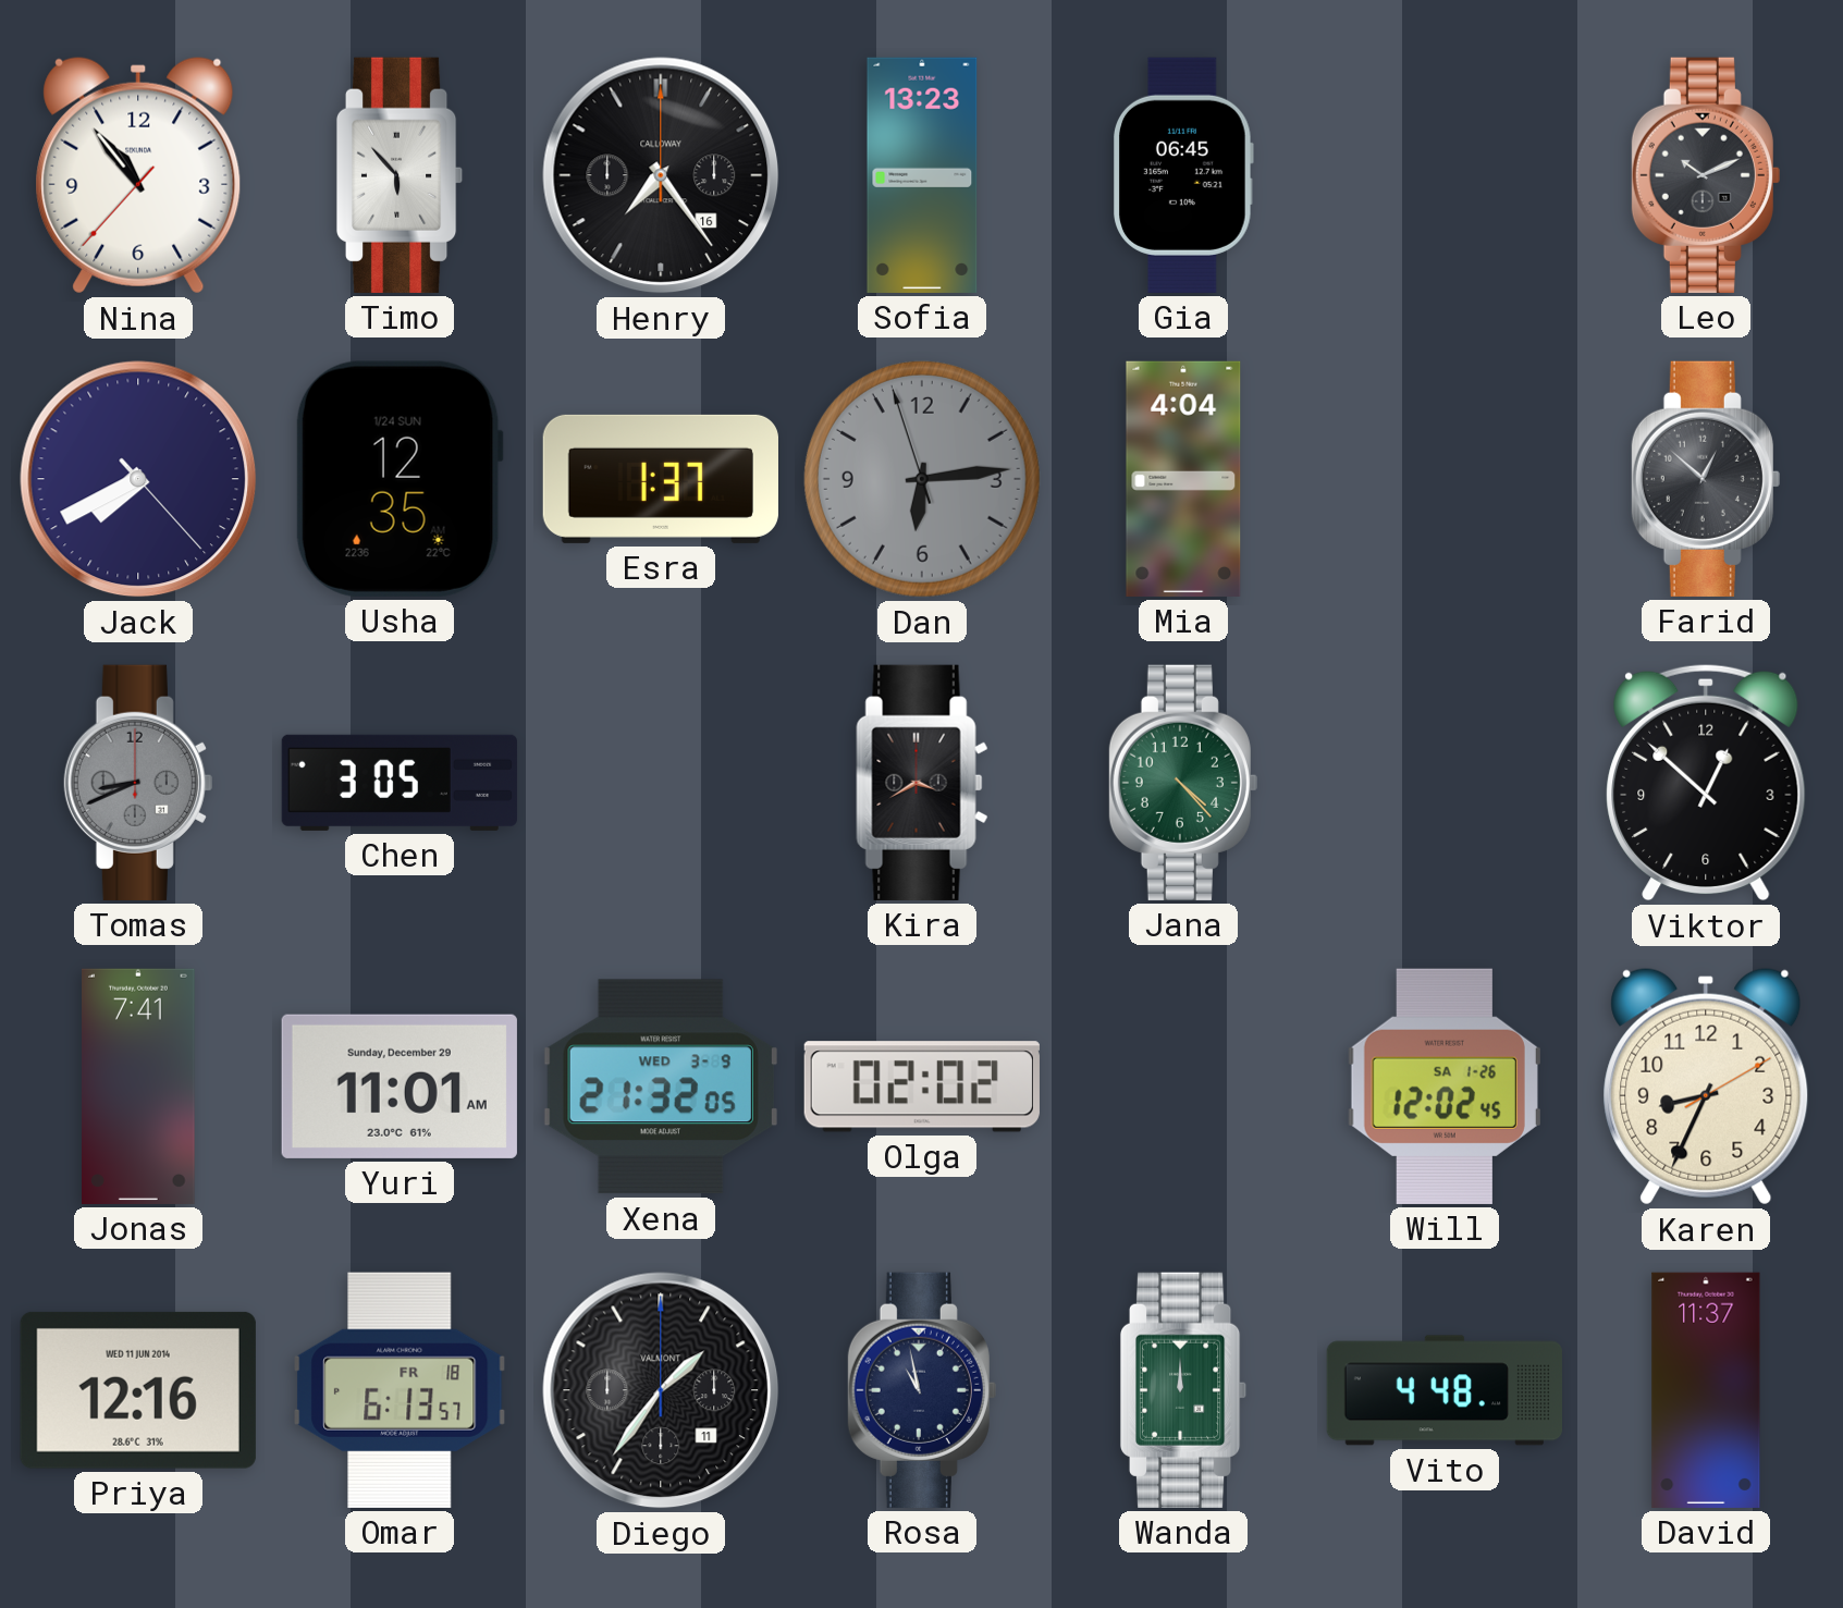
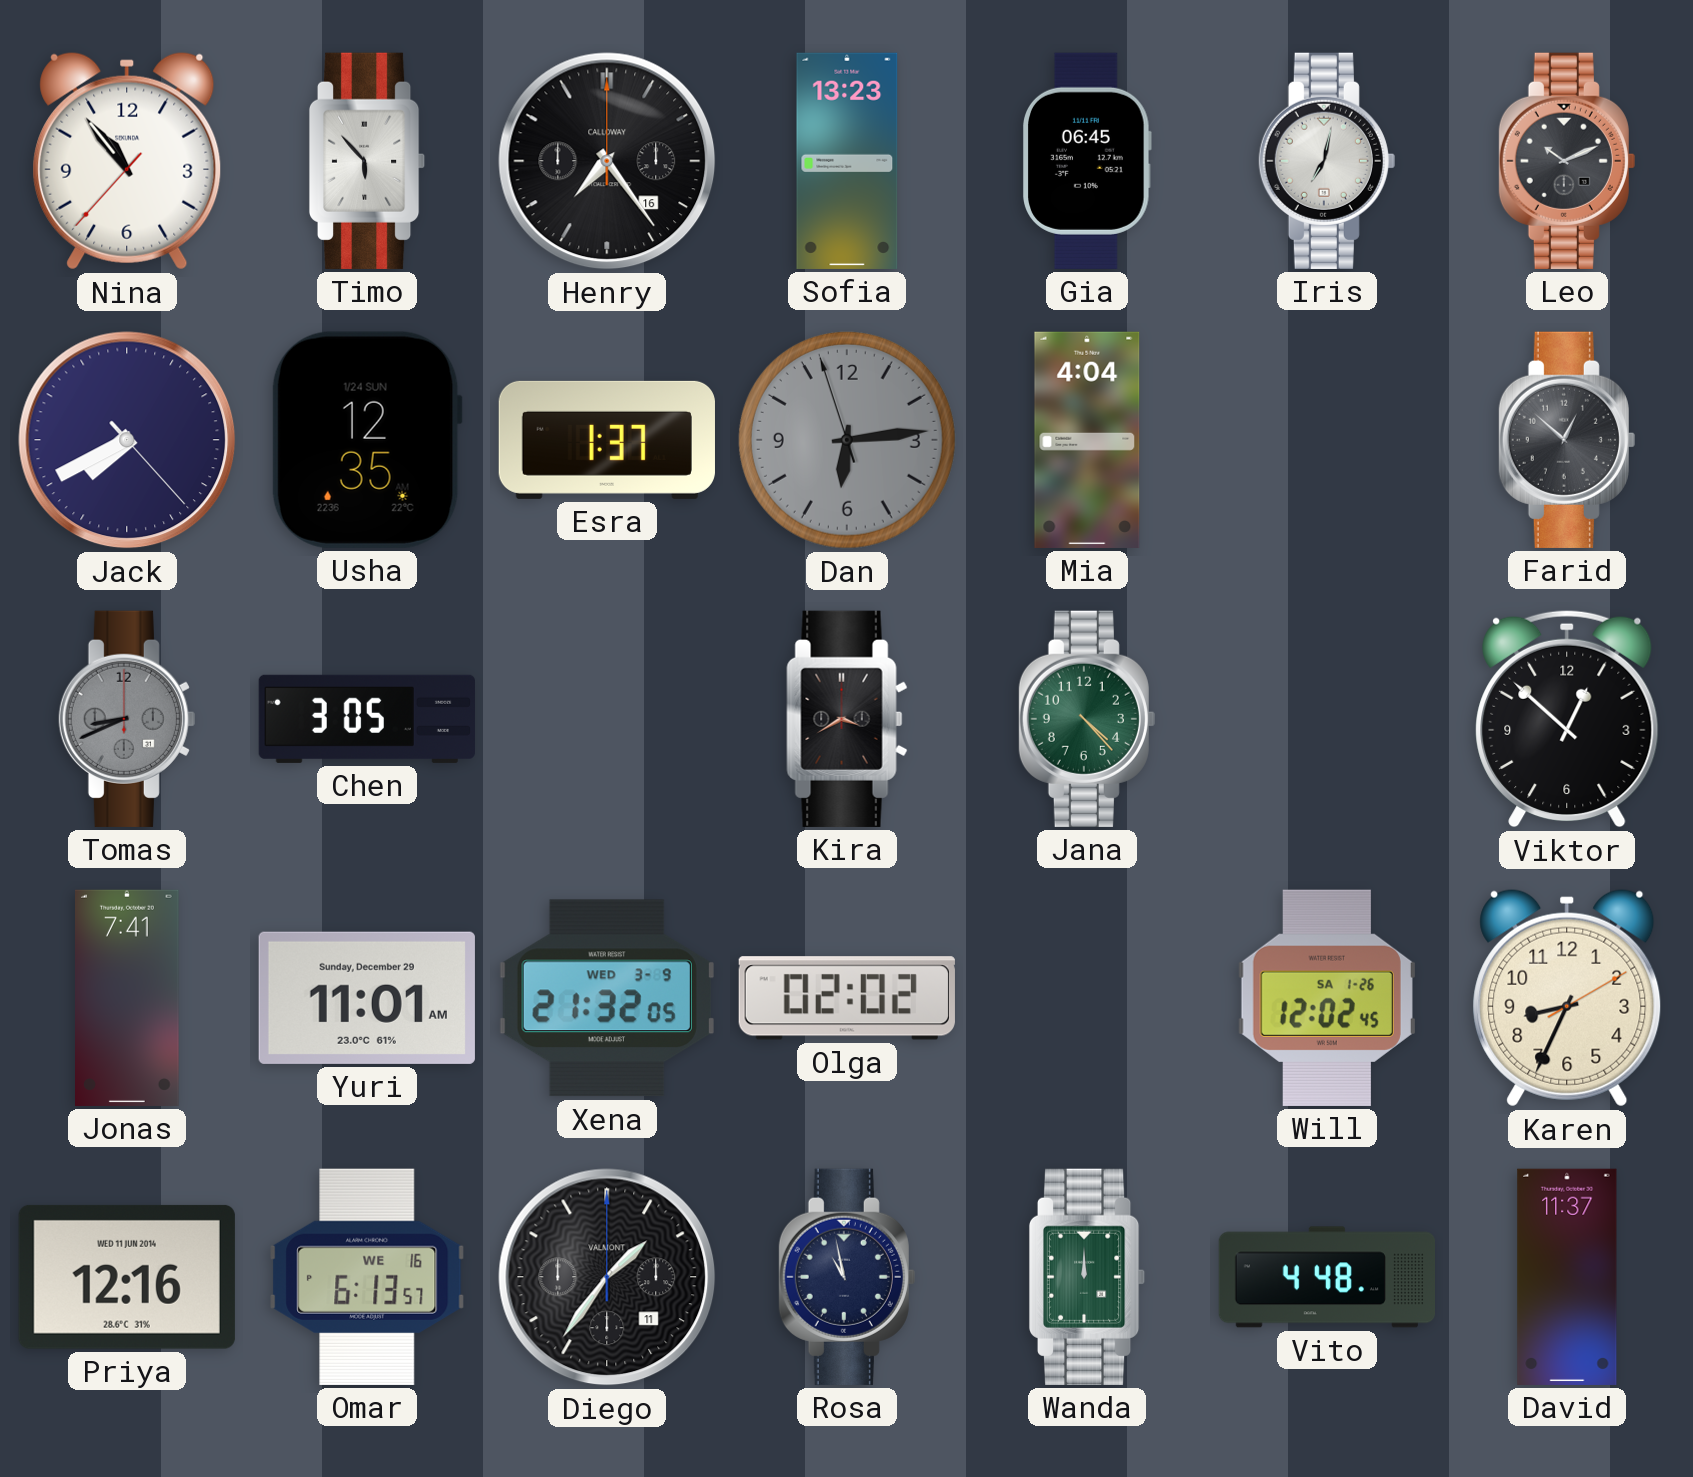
Iris: none -> 7:02 (1327, 161)
Omar date: FR 18 -> WE 16 (367, 1277)
